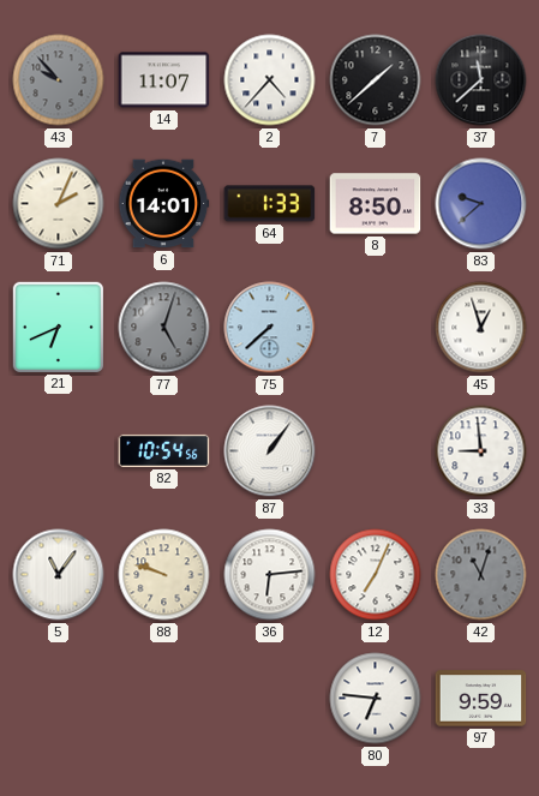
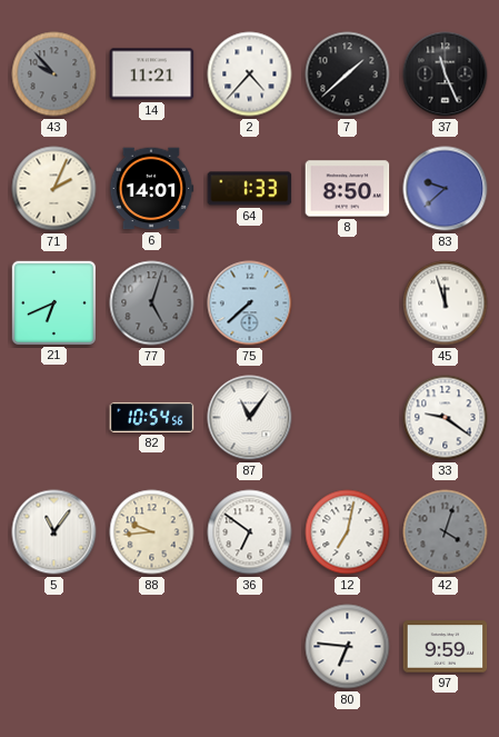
14: 11:07 -> 11:21 (152, 74)
37: 11:38 -> 11:26 (446, 74)
45: 12:57 -> 11:57 (446, 303)
87: 1:06 -> 11:06 (250, 418)
33: 8:59 -> 9:21 (446, 418)
88: 9:48 -> 9:44 (152, 532)
36: 6:14 -> 6:51 (250, 532)
12: 7:04 -> 7:02 (348, 532)
42: 11:03 -> 4:03 (446, 532)
